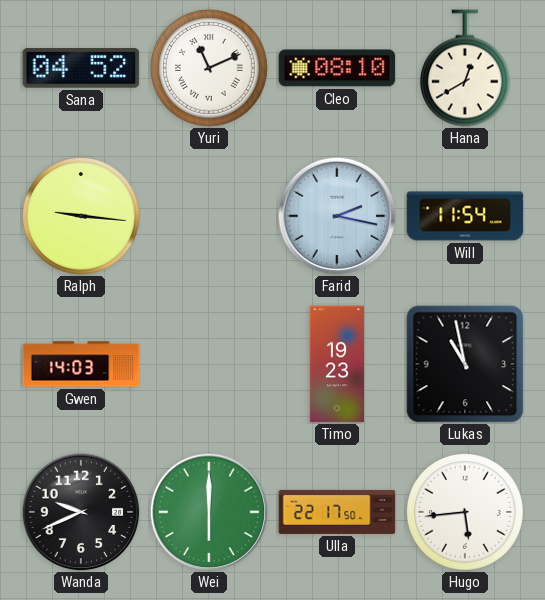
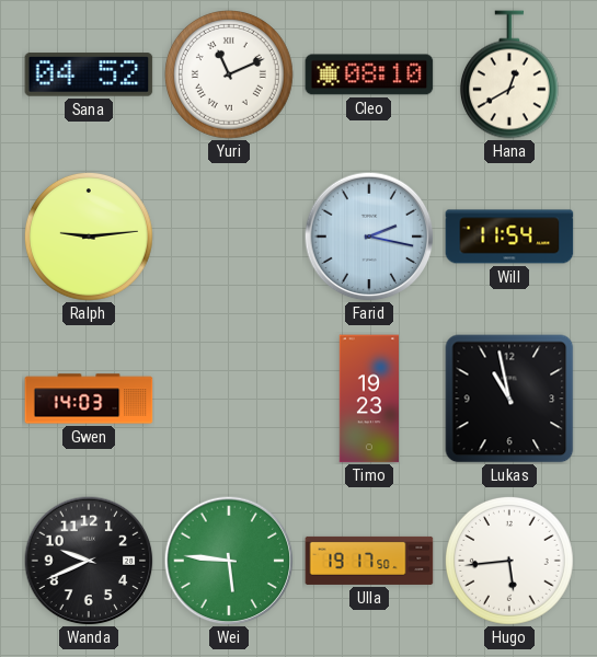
Ralph: 9:16 -> 9:14 (90, 238)
Wei: 6:00 -> 5:46 (229, 561)
Ulla: 22:17 -> 19:17 (369, 561)
